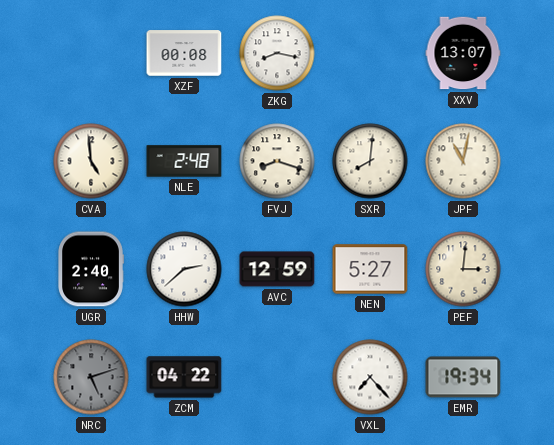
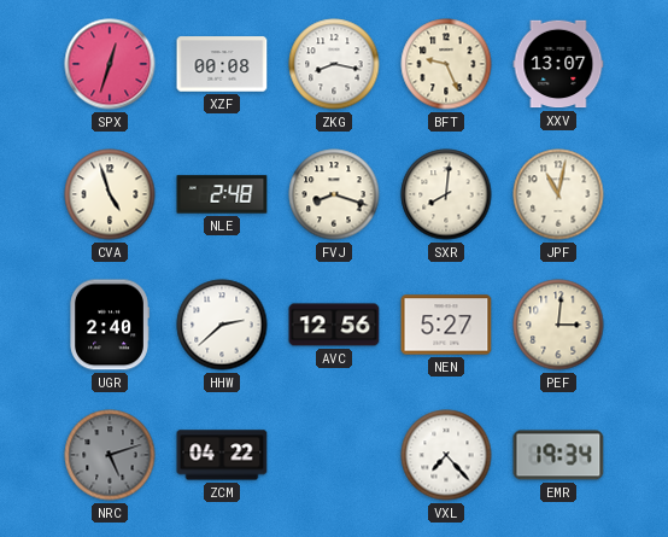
SPX: none -> 12:33 (110, 64)
BFT: none -> 9:26 (446, 64)
CVA: 4:59 -> 4:57 (110, 194)
AVC: 12:59 -> 12:56 (334, 325)
